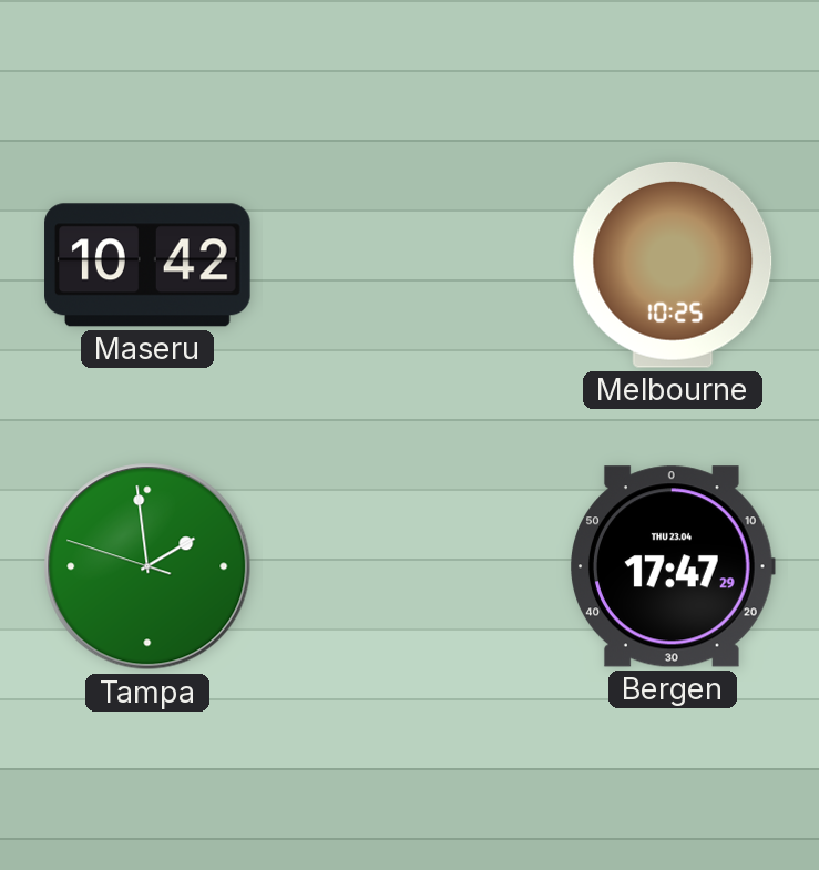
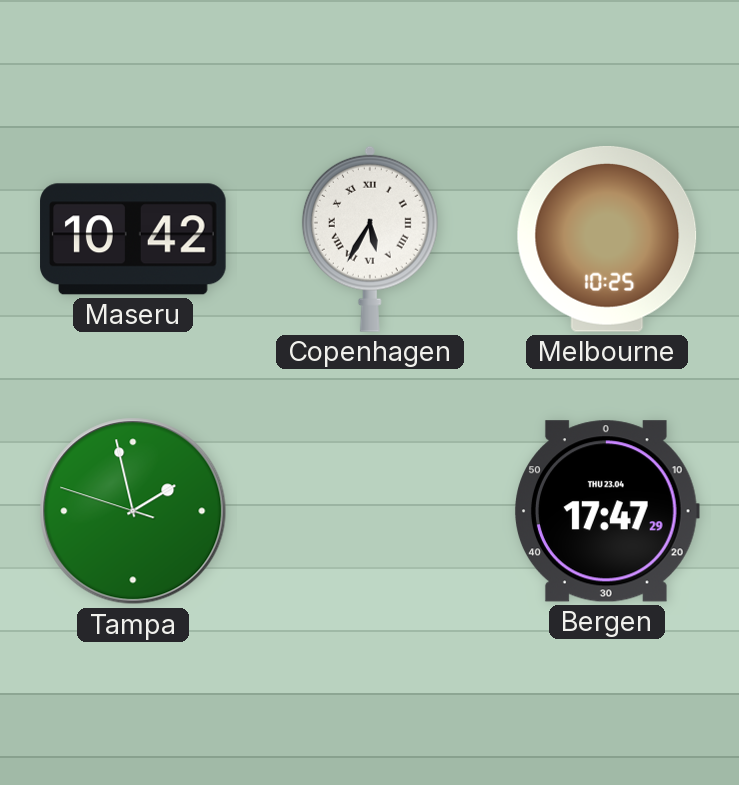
Copenhagen: none -> 5:35 (370, 239)
Tampa: 1:58 -> 1:57 (133, 511)
